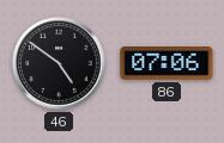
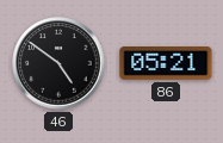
86: 07:06 -> 05:21 (166, 64)
